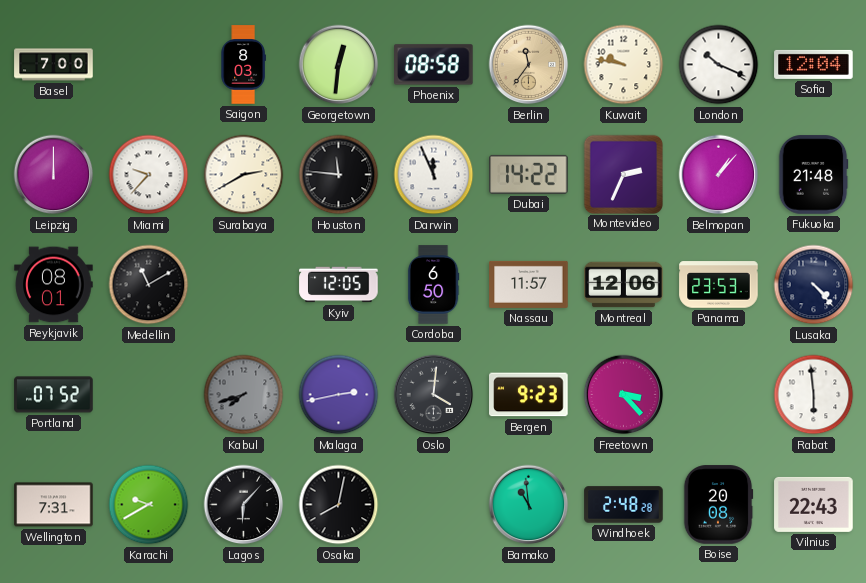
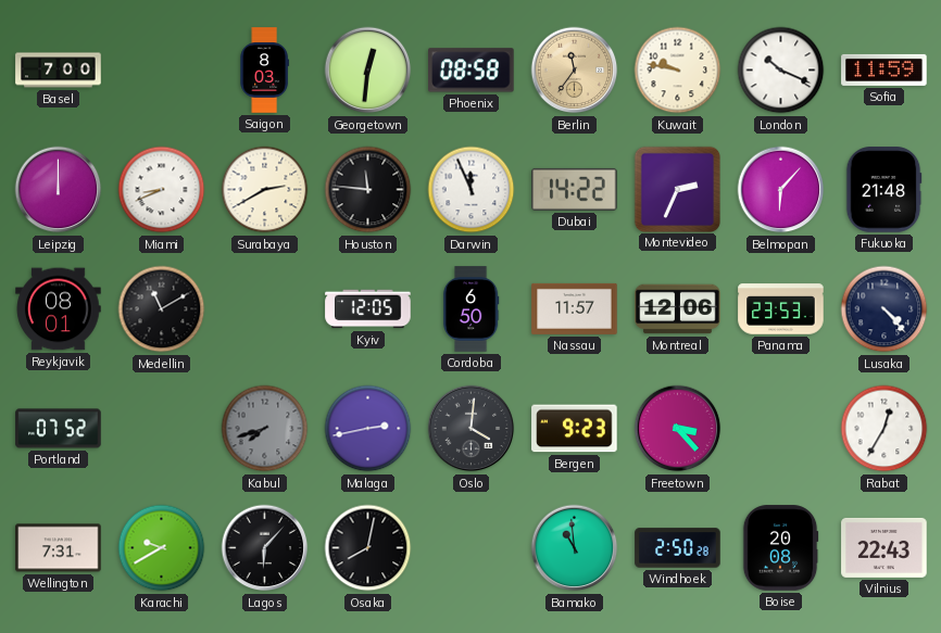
Sofia: 12:04 -> 11:59 (884, 69)
Miami: 9:37 -> 8:41 (162, 190)
Belmopan: 1:07 -> 6:07 (781, 190)
Rabat: 5:59 -> 12:35 (884, 429)
Windhoek: 2:48 -> 2:50 (678, 548)
